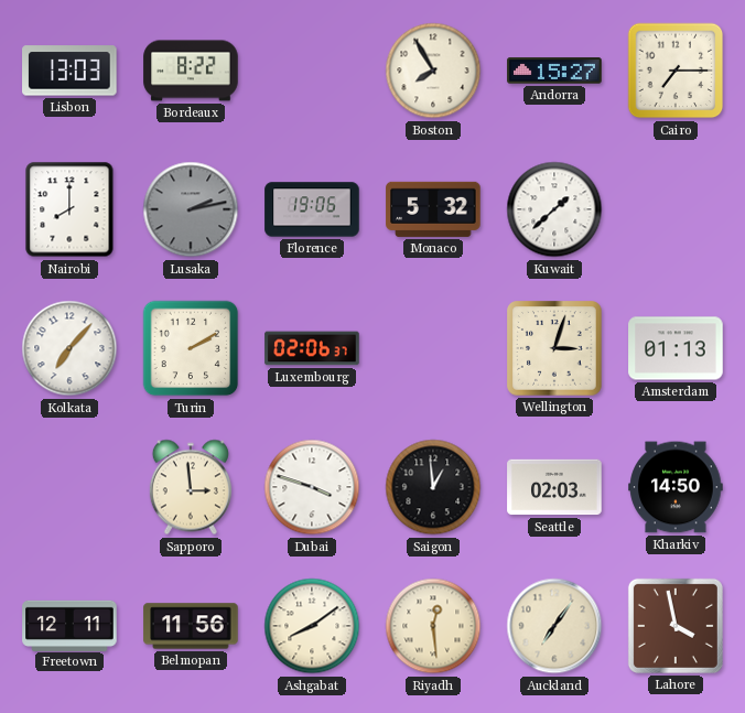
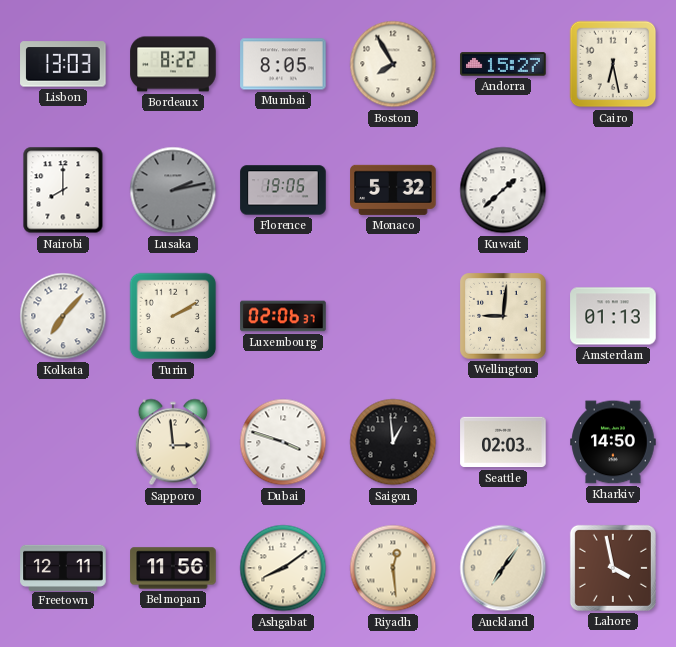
Mumbai: none -> 8:05 (283, 64)
Cairo: 7:15 -> 6:28 (613, 64)
Wellington: 3:03 -> 9:01 (503, 316)
